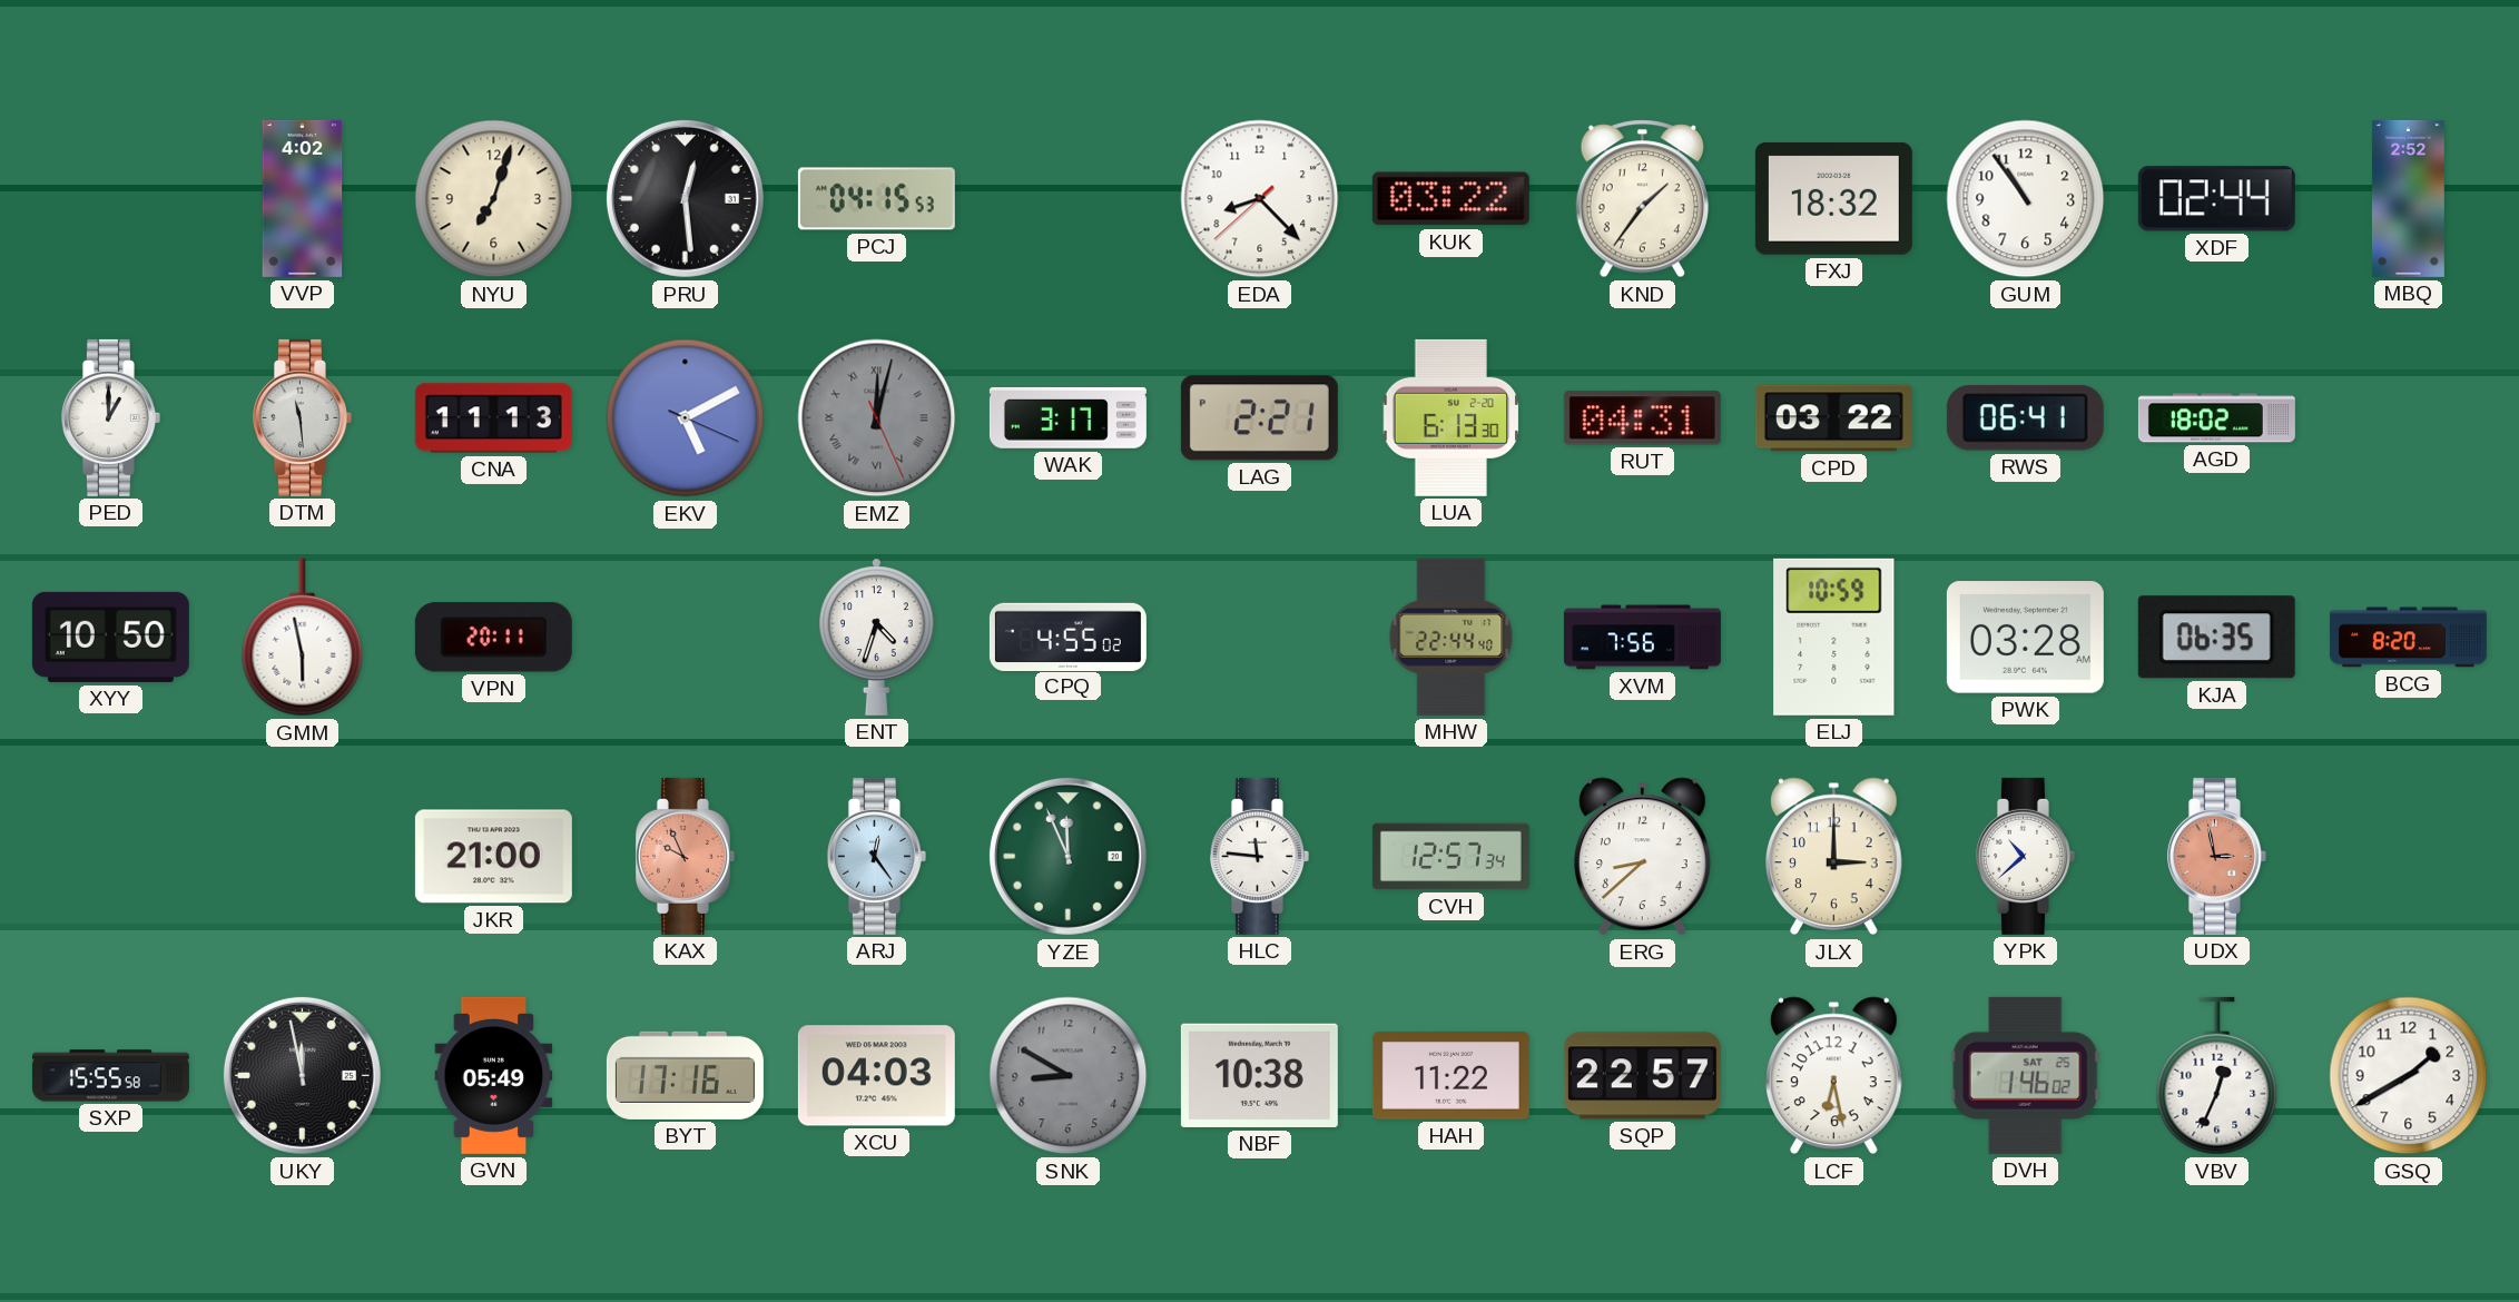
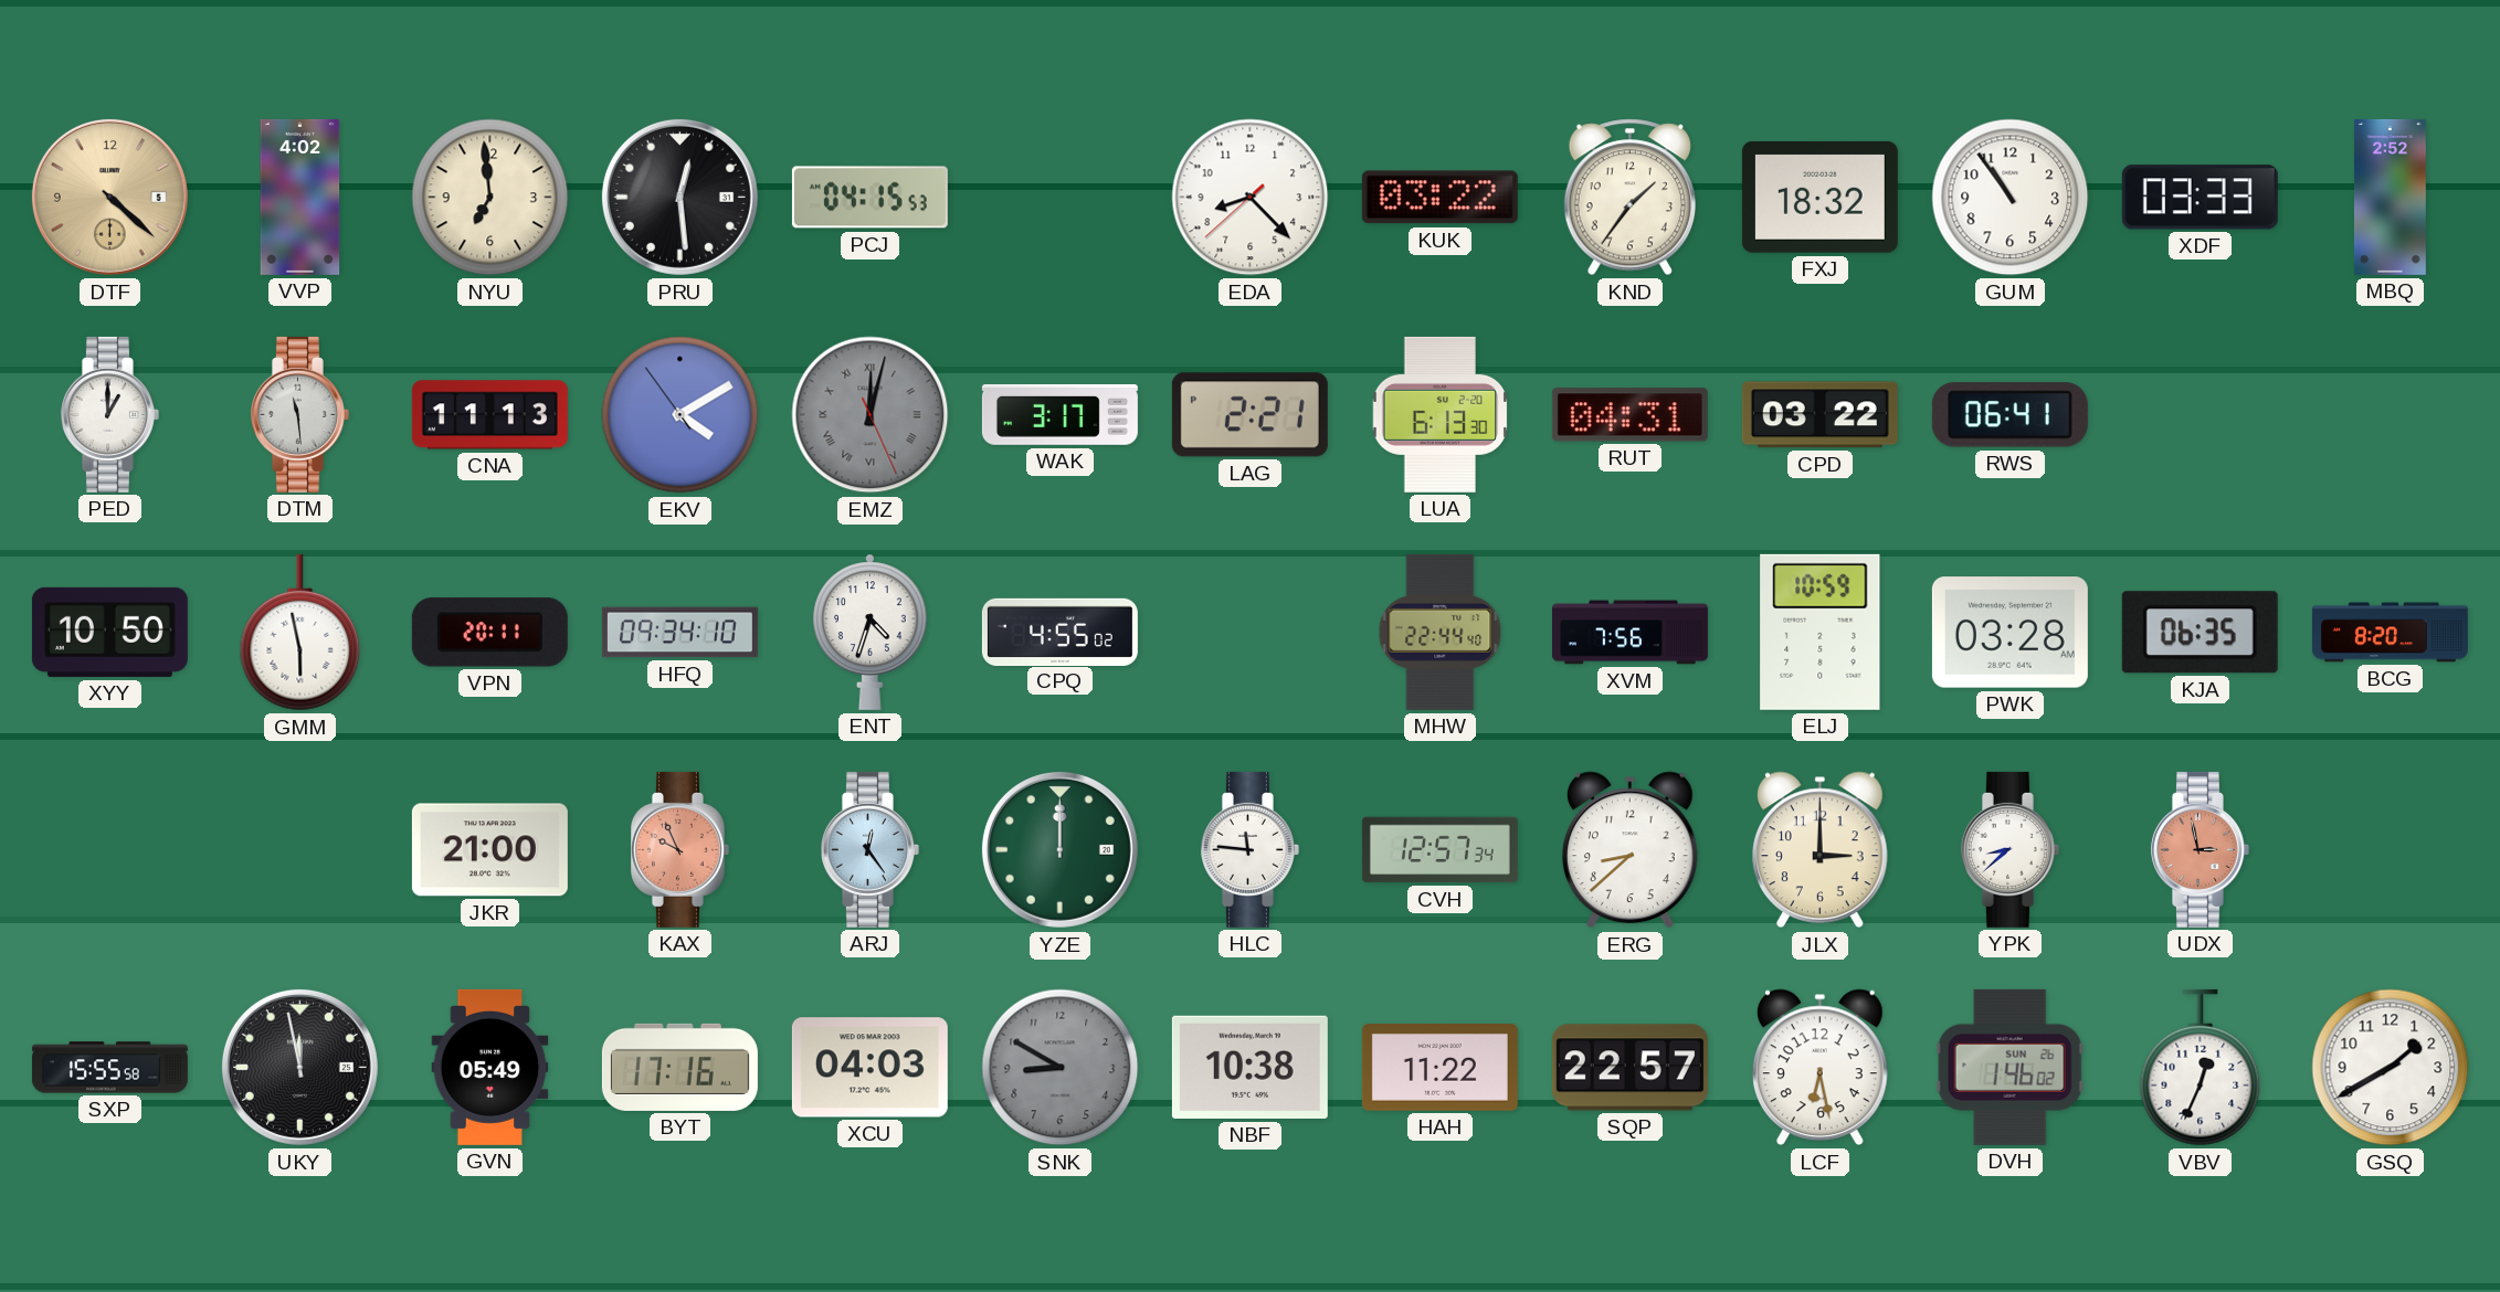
DTF: none -> 4:22 (109, 197)
NYU: 7:03 -> 6:59 (490, 198)
XDF: 02:44 -> 03:33 (2200, 198)
EKV: 5:10 -> 4:09 (681, 415)
AGD: 18:02 -> none (2216, 418)
HFQ: none -> 09:34 (679, 633)
YZE: 11:56 -> 12:00 (1059, 849)
YPK: 10:38 -> 8:38 (2010, 849)
DVH date: SAT 25 -> SUN 26 (2010, 1067)
